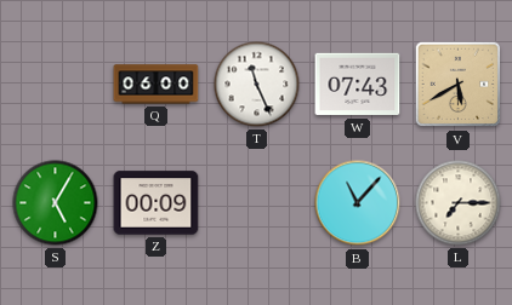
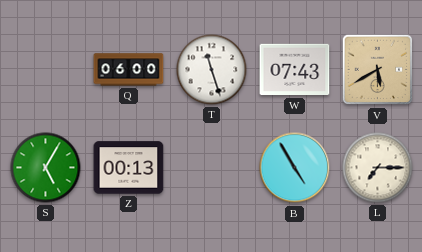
T: 11:26 -> 11:27 (212, 70)
Z: 00:09 -> 00:13 (129, 168)
B: 11:07 -> 4:55 (295, 168)
